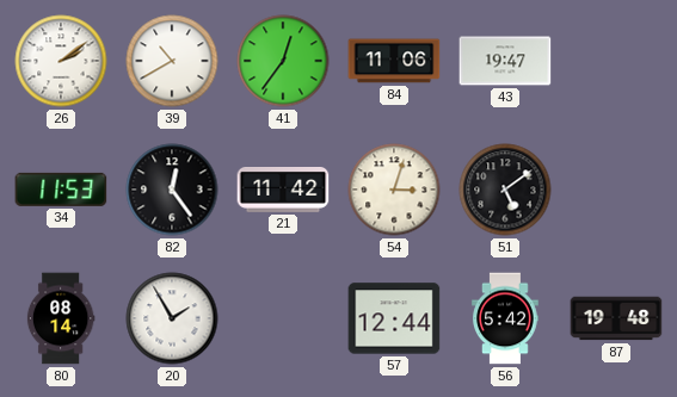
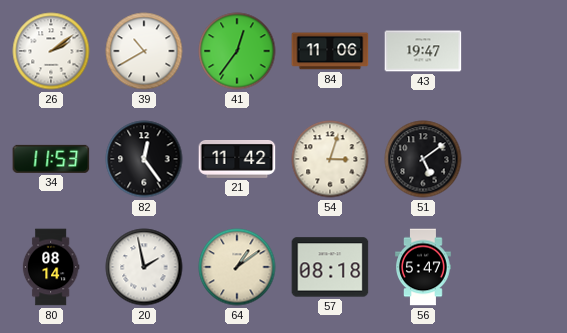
20: 1:55 -> 1:58 (144, 267)
64: none -> 1:09 (237, 267)
57: 12:44 -> 08:18 (330, 267)
56: 5:42 -> 5:47 (424, 267)
87: 19:48 -> none (616, 318)
